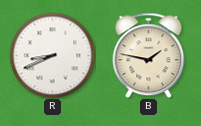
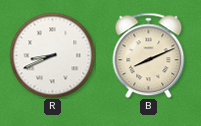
B: 1:47 -> 8:11 (149, 55)
